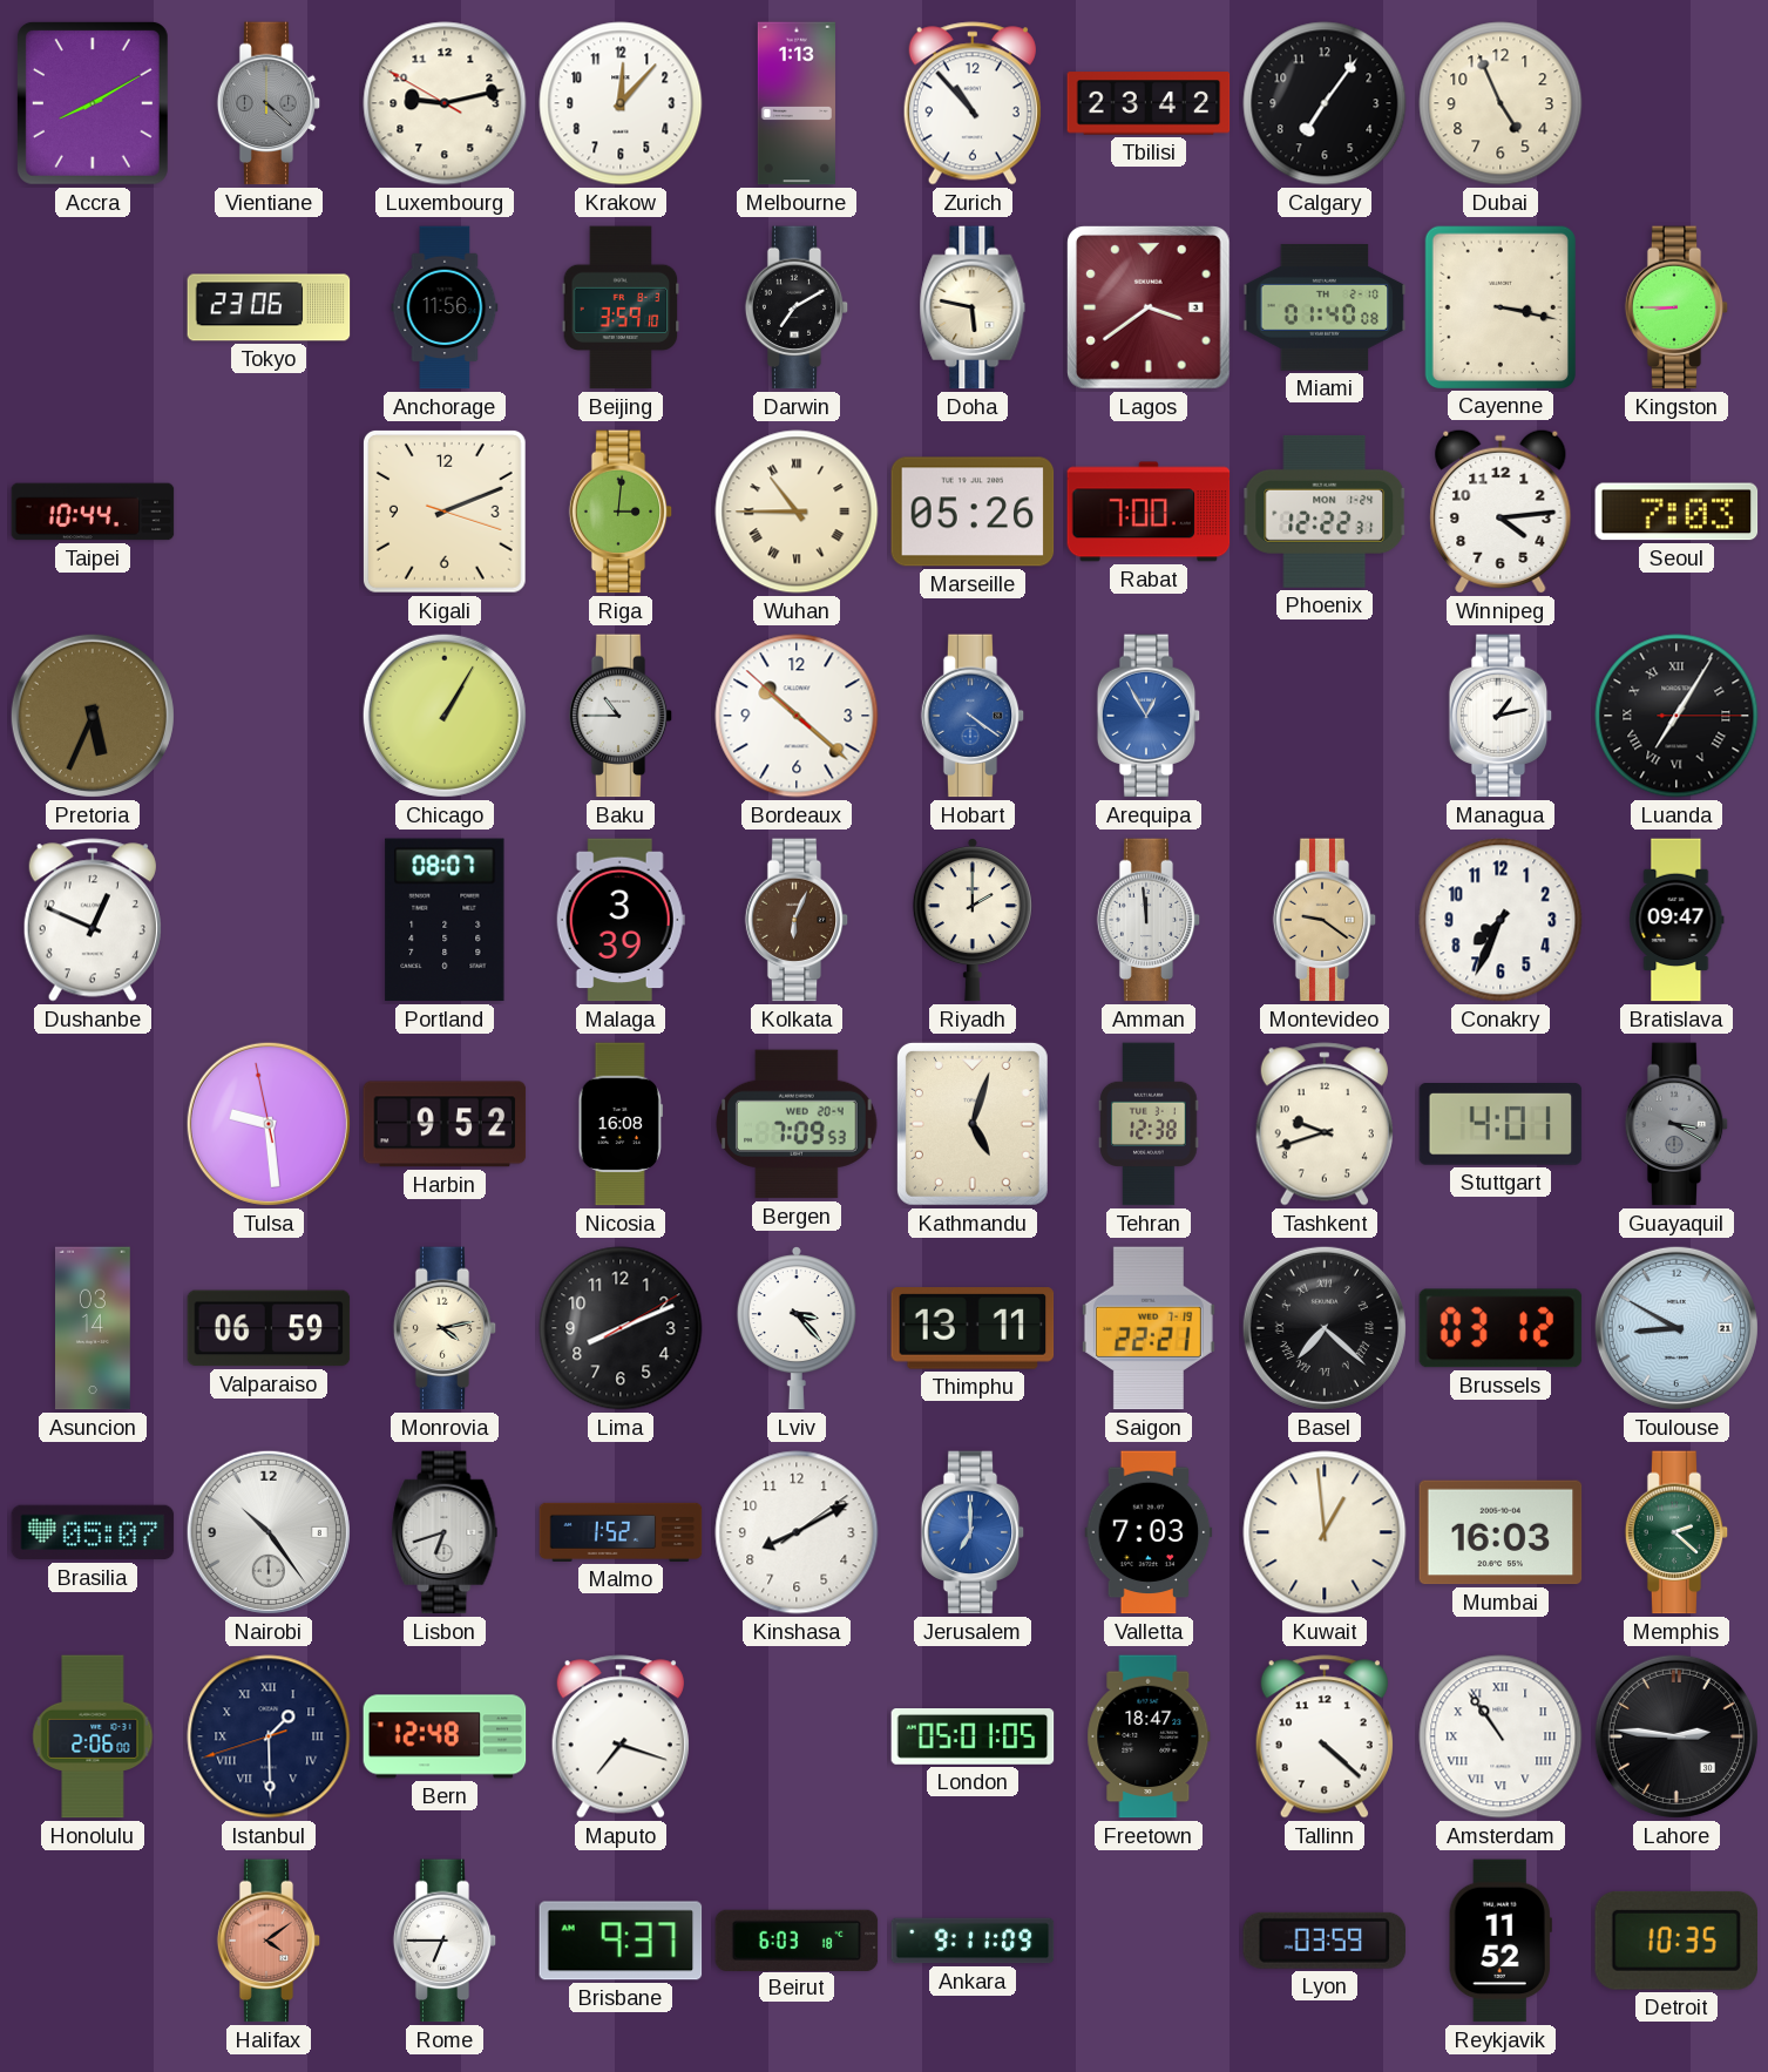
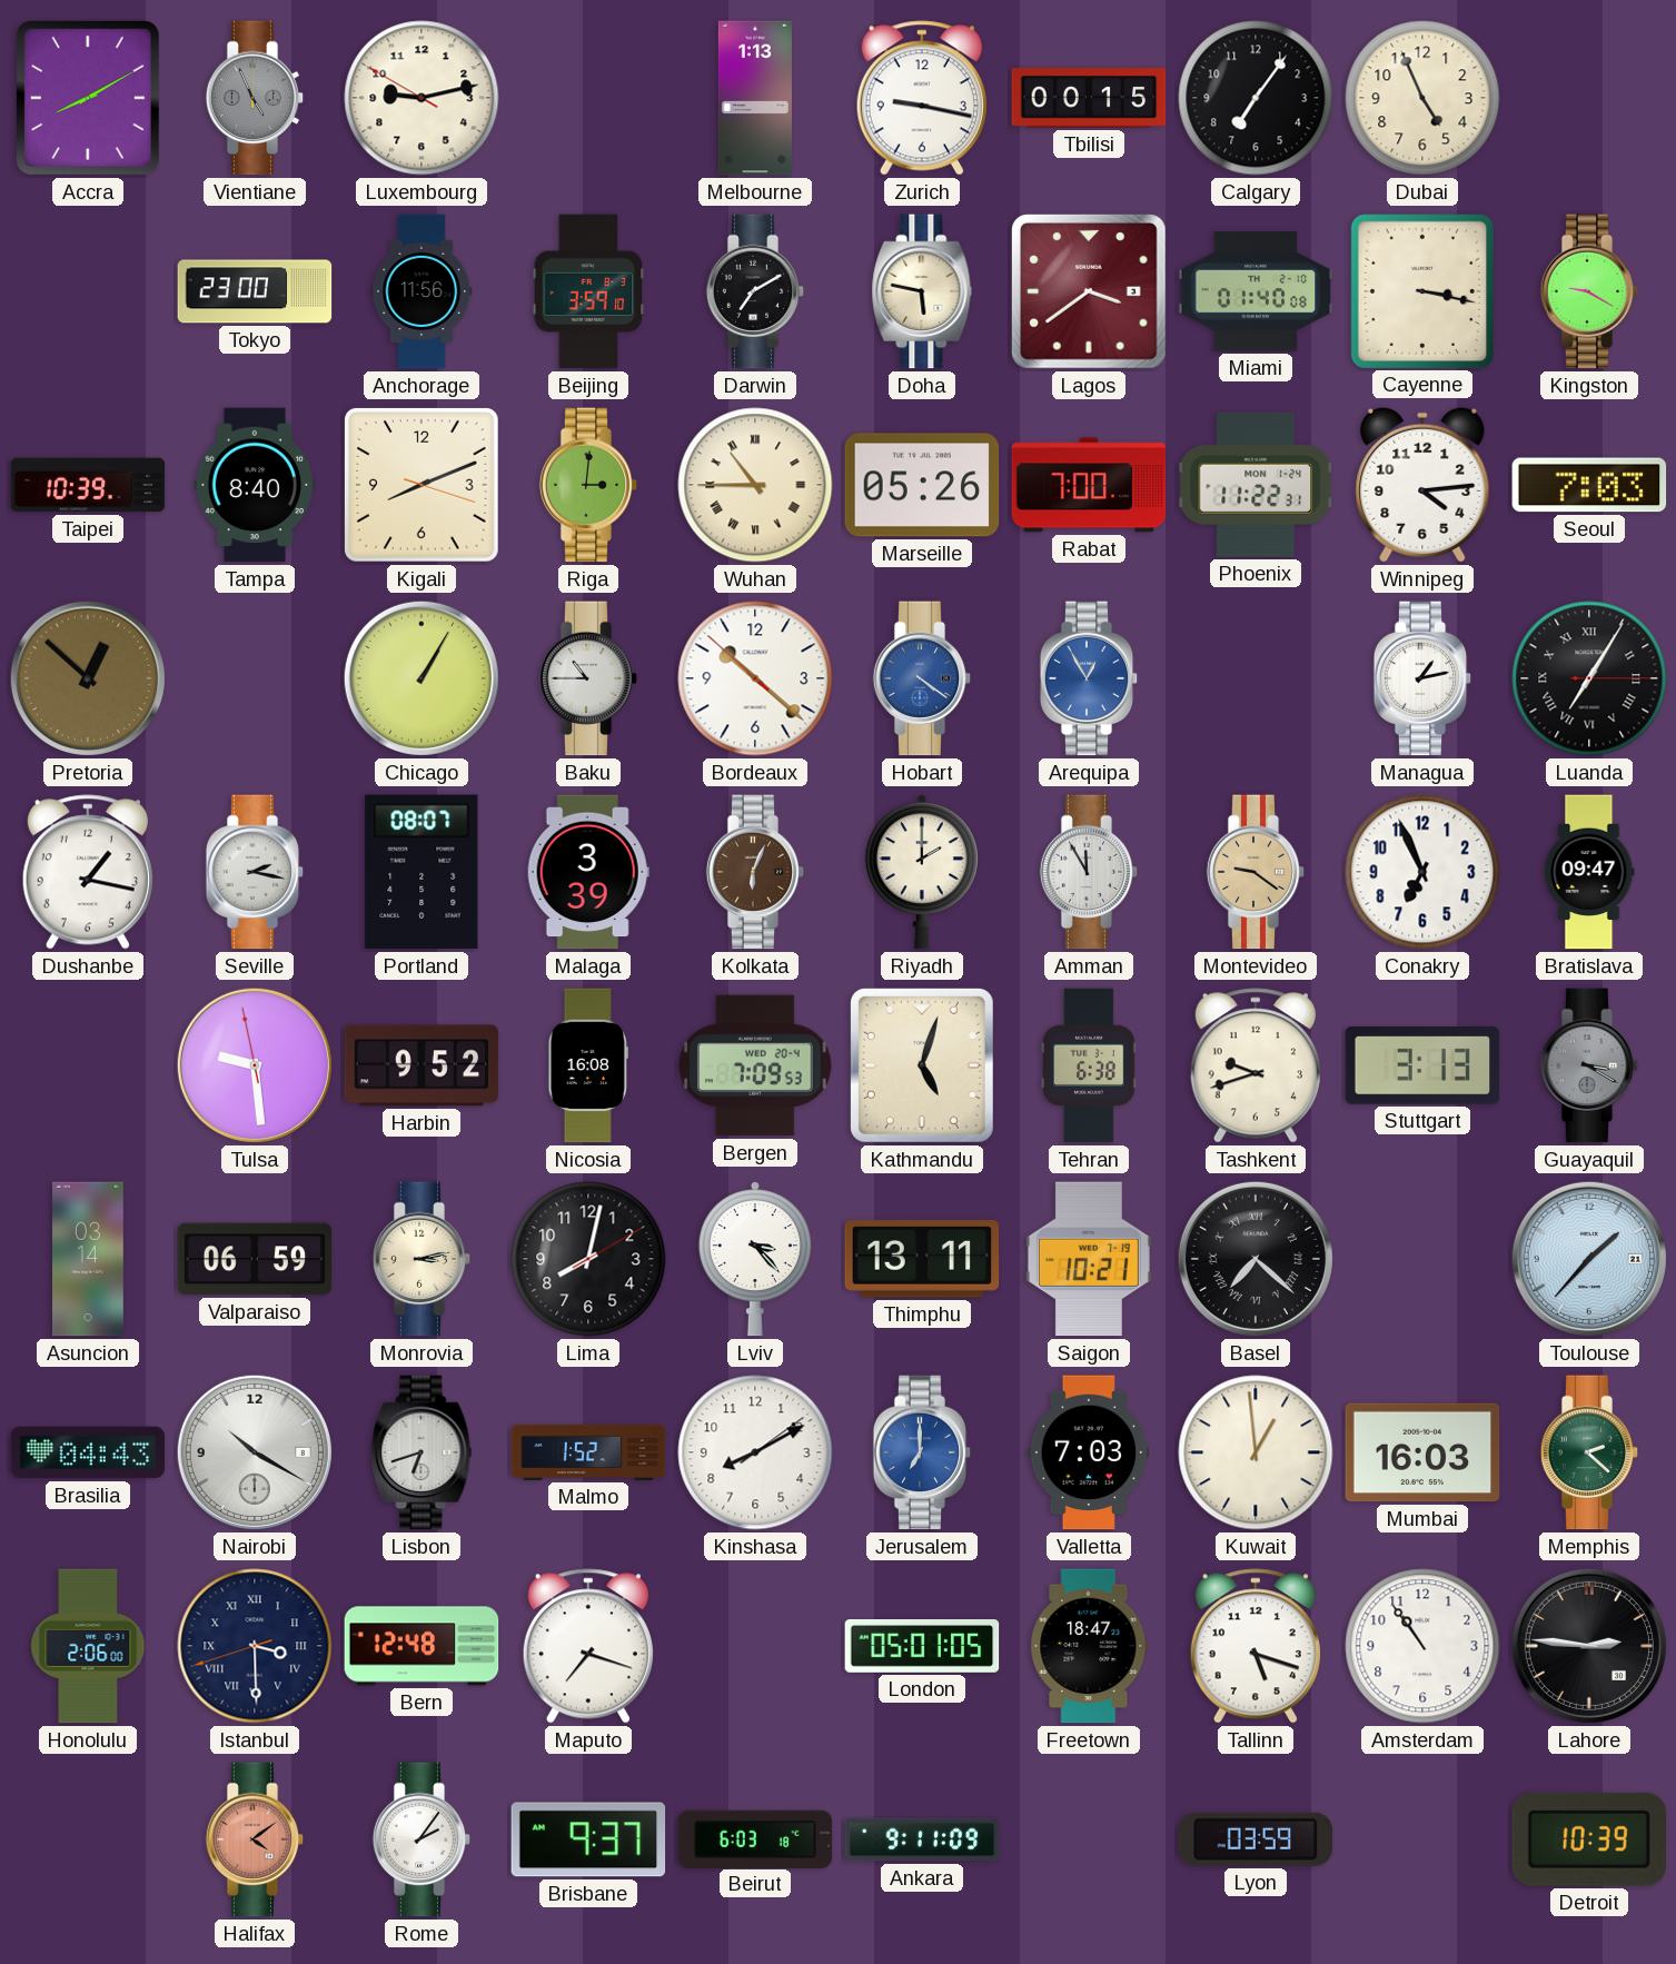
Vientiane: 4:22 -> 4:56 (255, 98)
Krakow: 12:07 -> none (621, 103)
Zurich: 10:53 -> 9:17 (922, 98)
Tbilisi: 23:42 -> 00:15 (1089, 98)
Tokyo: 23:06 -> 23:00 (255, 291)
Kingston: 8:45 -> 9:20 (1589, 291)
Taipei: 10:44 -> 10:39 (88, 485)
Tampa: none -> 8:40 (254, 485)
Kigali: 2:11 -> 8:11 (422, 485)
Phoenix: 12:22 -> 11:22 (1256, 485)
Pretoria: 5:34 -> 12:52 (88, 678)
Dushanbe: 12:49 -> 1:17 (88, 872)
Seville: none -> 2:17 (255, 872)
Amman: 11:59 -> 11:55 (1089, 872)
Conakry: 7:34 -> 6:56 (1422, 872)
Tehran: 12:38 -> 6:38 (1089, 1065)
Stuttgart: 4:01 -> 3:13 (1422, 1067)
Monrovia: 4:13 -> 3:13 (422, 1259)
Lima: 8:11 -> 8:02 (588, 1259)
Saigon: 22:21 -> 10:21 (1089, 1259)
Brussels: 03:12 -> none (1501, 1328)
Toulouse: 8:50 -> 1:37 (1589, 1259)
Brasilia: 05:07 -> 04:43 (88, 1452)
Nairobi: 10:24 -> 10:20 (255, 1452)
Istanbul: 1:29 -> 3:29 (255, 1646)
Tallinn: 4:22 -> 5:18 (1256, 1646)
Amsterdam numerals: Roman -> Arabic (1422, 1646)
Rome: 6:45 -> 2:06 (422, 1839)
Reykjavik: 11:52 -> none (1501, 1941)
Detroit: 10:35 -> 10:39 (1588, 1839)
